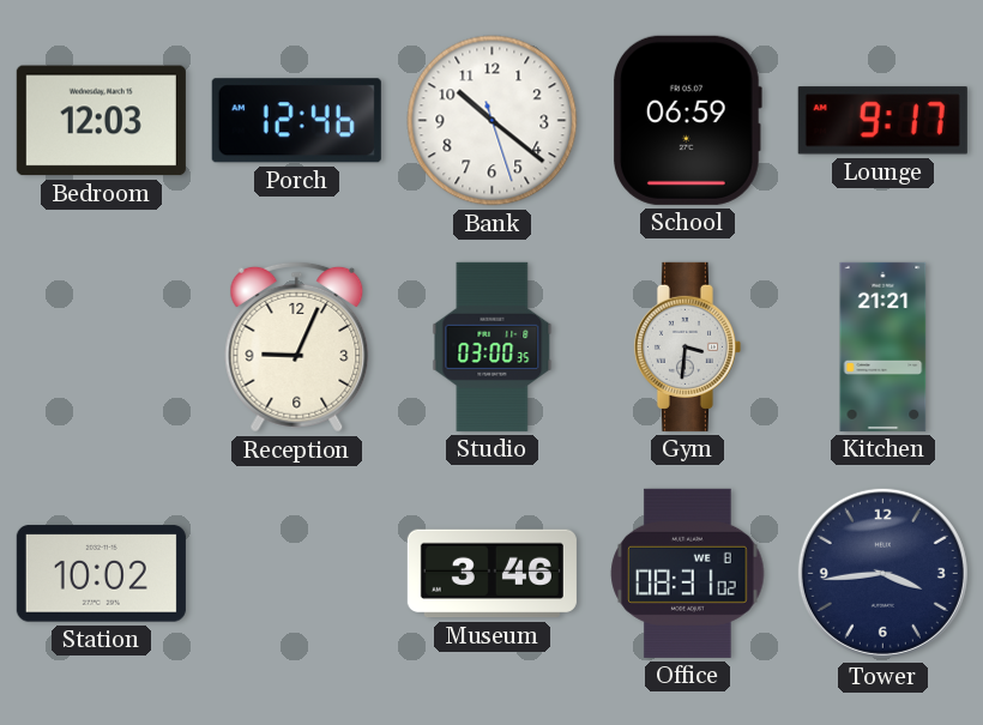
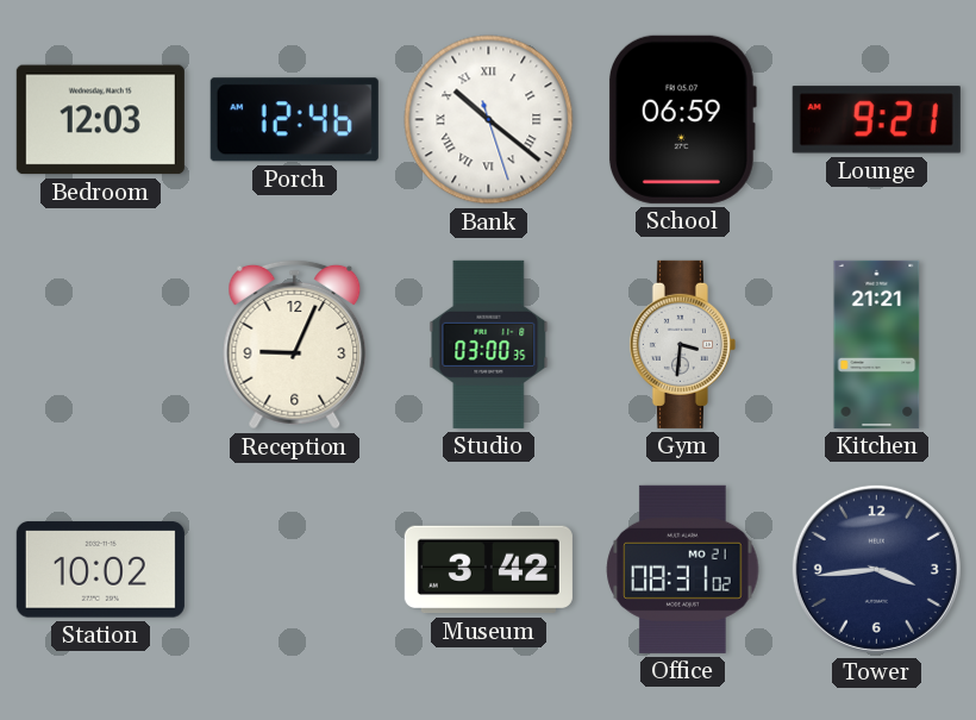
Bank numerals: Arabic -> Roman (489, 120)
Lounge: 9:17 -> 9:21 (876, 120)
Museum: 3:46 -> 3:42 (488, 570)
Office date: WE 8 -> MO 21 (683, 569)
